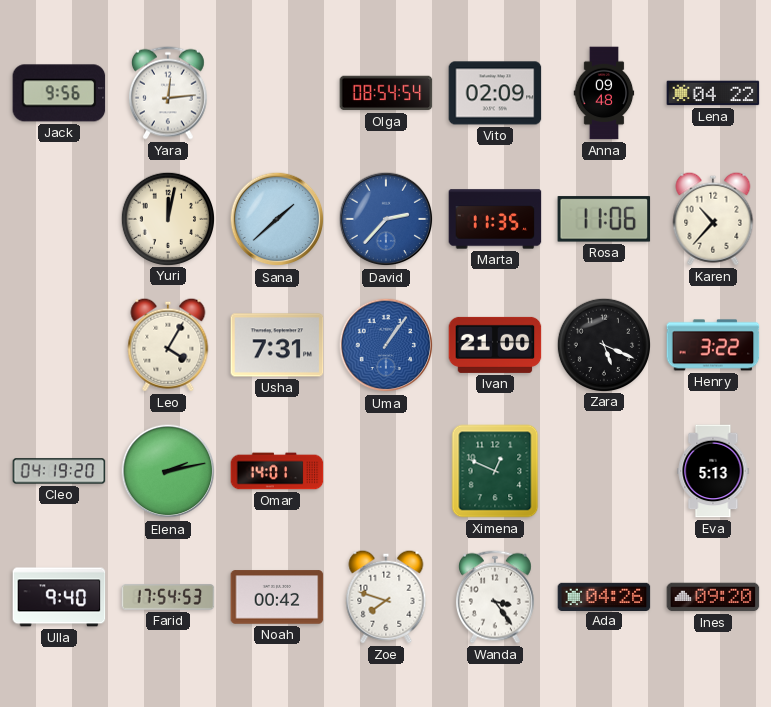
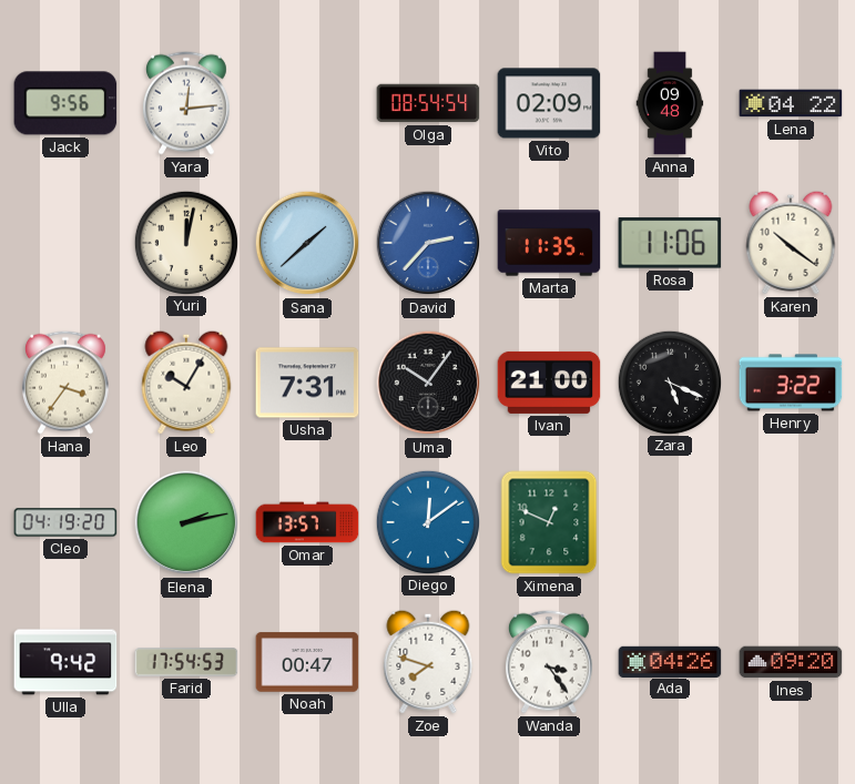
Karen: 10:37 -> 10:21 (791, 243)
Hana: none -> 3:36 (65, 383)
Leo: 4:05 -> 10:05 (186, 383)
Uma: 1:06 -> 10:06 (428, 383)
Uma dial: blue -> black (428, 383)
Omar: 14:01 -> 13:57 (307, 522)
Diego: none -> 12:09 (427, 521)
Eva: 5:13 -> none (713, 471)
Ulla: 9:40 -> 9:42 (65, 662)
Noah: 00:42 -> 00:47 (307, 662)
